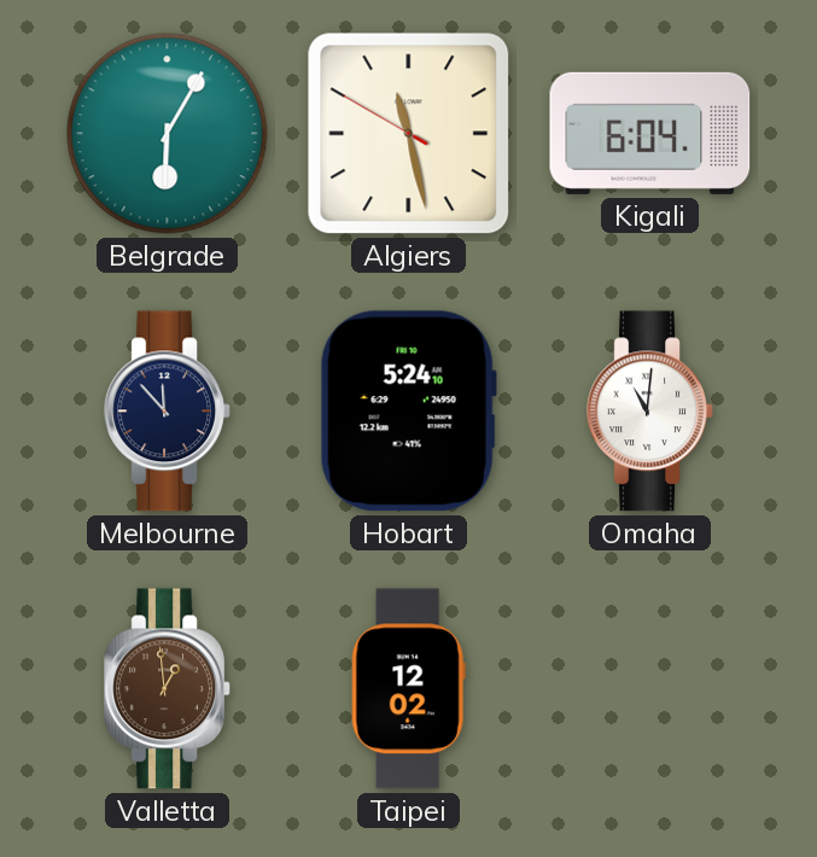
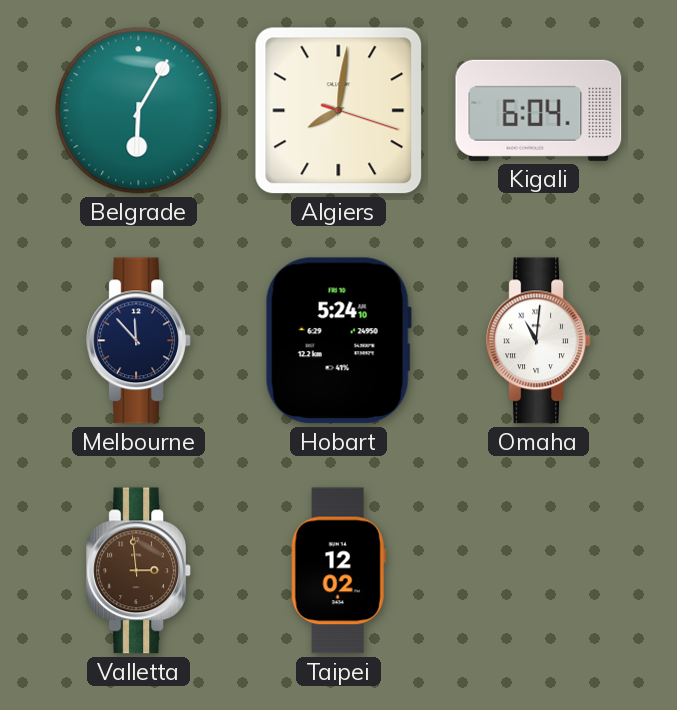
Algiers: 11:27 -> 8:01 (339, 111)
Valletta: 12:59 -> 2:59 (139, 571)
